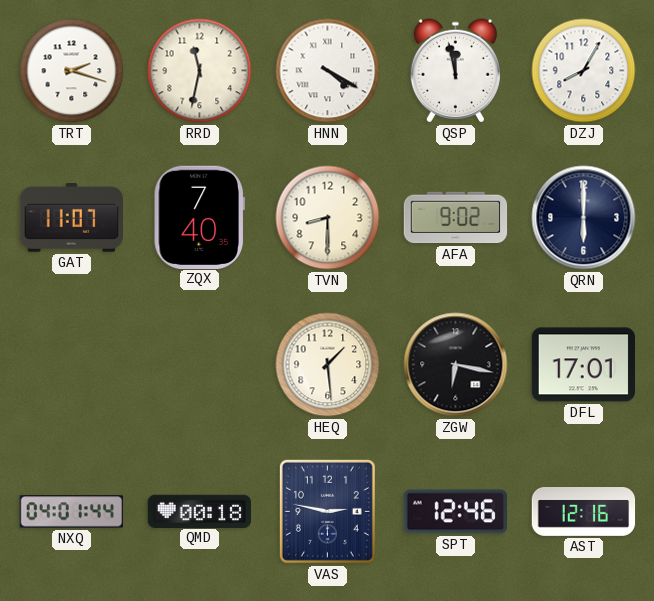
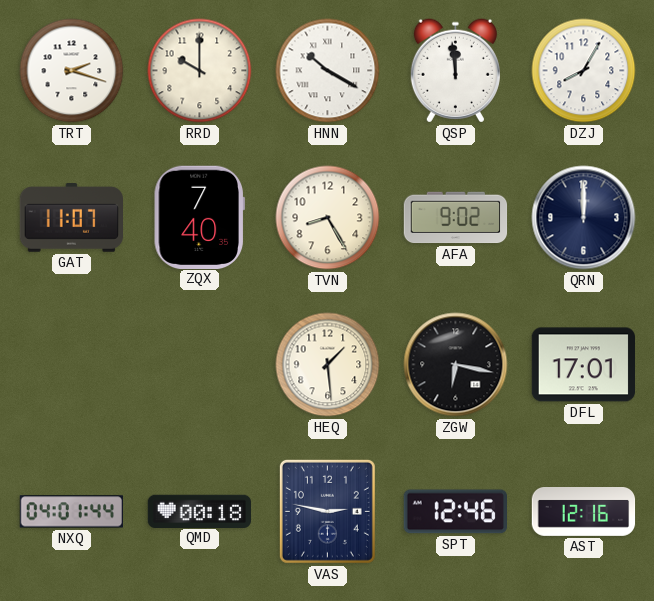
RRD: 11:32 -> 10:00 (200, 71)
HNN: 4:20 -> 10:20 (328, 71)
QSP: 11:58 -> 11:59 (455, 71)
TVN: 8:30 -> 8:25 (328, 218)
QRN: 6:00 -> 12:00 (584, 218)
